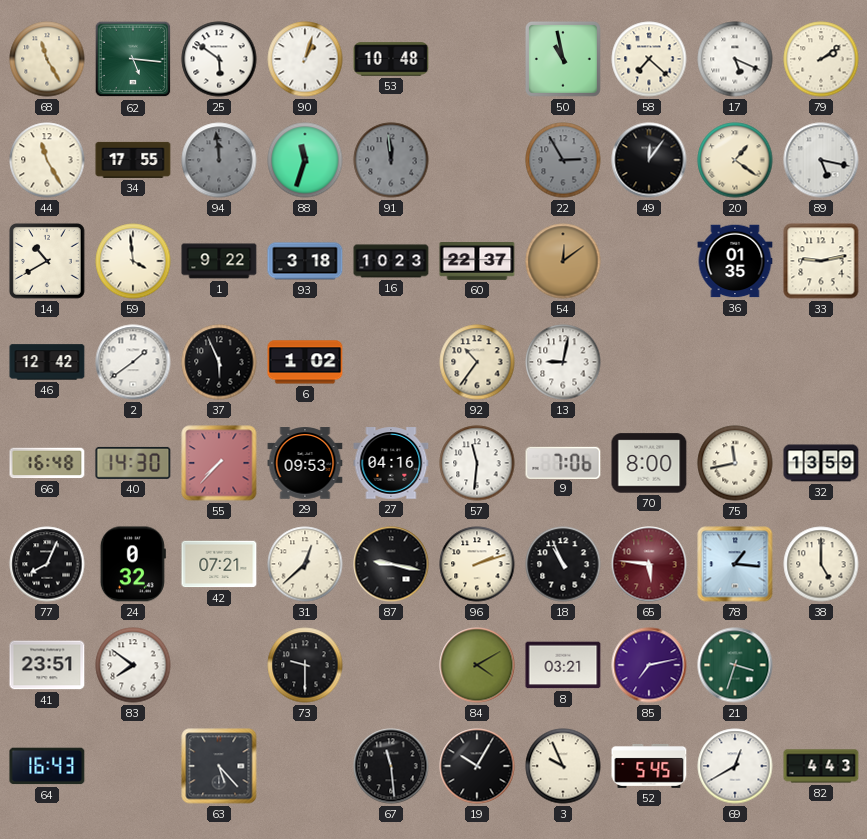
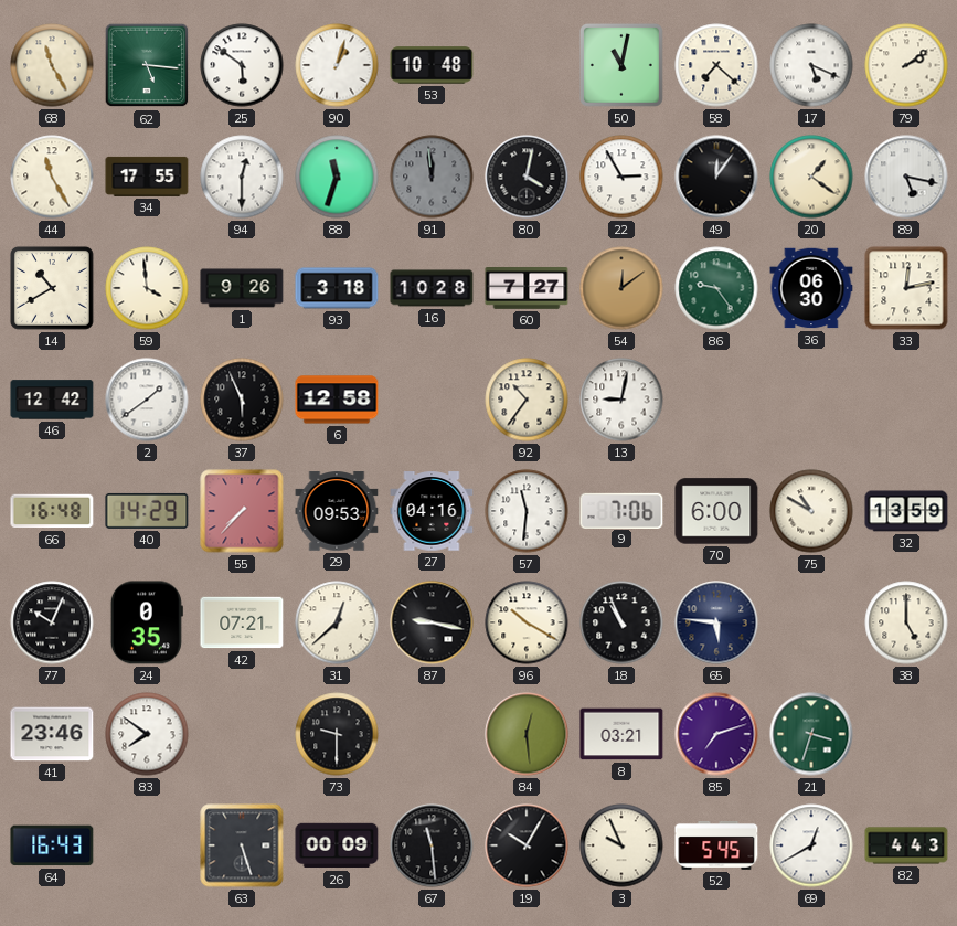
50: 10:58 -> 11:02 (623, 66)
94: 11:59 -> 12:30 (242, 177)
94 dial: grey -> white (242, 177)
80: none -> 4:02 (527, 177)
22 dial: grey -> white (621, 177)
1: 9:22 -> 9:26 (242, 288)
16: 10:23 -> 10:28 (432, 288)
60: 22:37 -> 7:27 (527, 289)
86: none -> 9:24 (716, 288)
36: 01:35 -> 06:30 (811, 288)
33: 9:13 -> 12:13 (906, 288)
6: 1:02 -> 12:58 (337, 400)
40: 14:30 -> 14:29 (147, 511)
70: 8:00 -> 6:00 (716, 511)
75: 11:43 -> 10:50 (811, 511)
77: 8:04 -> 10:04 (52, 622)
24: 0:32 -> 0:35 (147, 622)
96: 2:12 -> 10:20 (527, 622)
65 dial: burgundy -> navy (716, 622)
78: 1:16 -> none (735, 564)
41: 23:51 -> 23:46 (52, 734)
84: 4:10 -> 12:29 (527, 734)
85: 7:13 -> 7:12 (716, 734)
63: 5:23 -> 5:27 (242, 845)
26: none -> 00:09 (337, 845)
